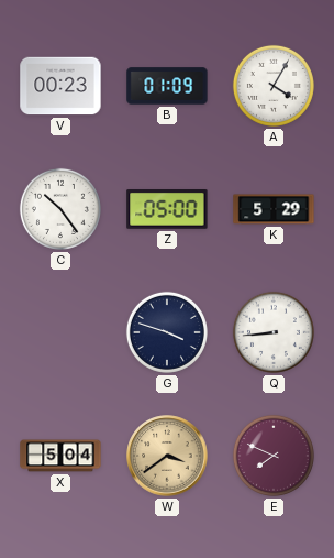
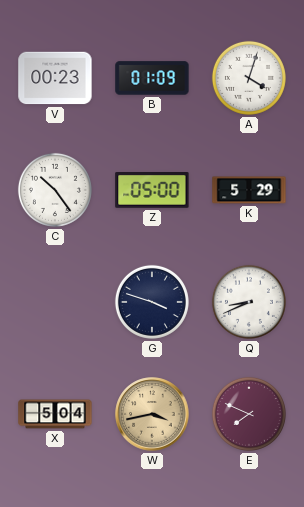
A: 4:05 -> 4:03 (249, 78)
Q: 8:44 -> 8:41 (249, 302)
W: 3:39 -> 3:43 (152, 414)
